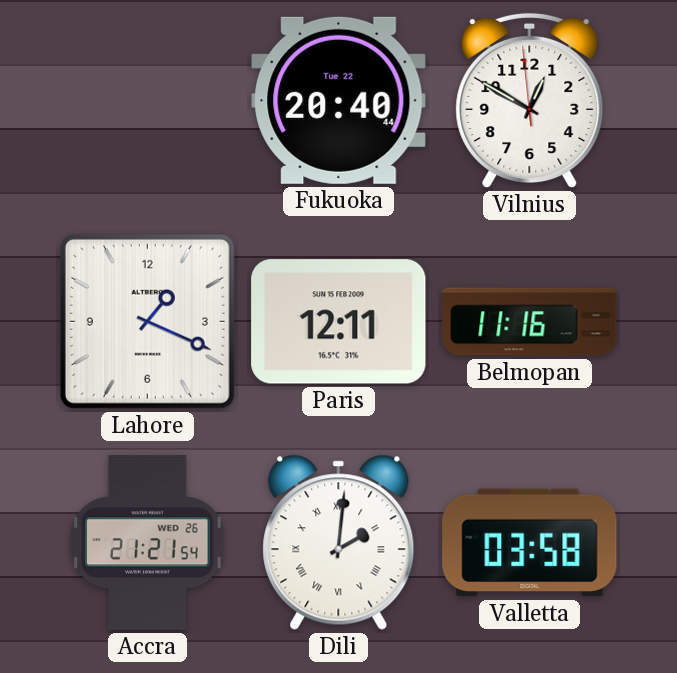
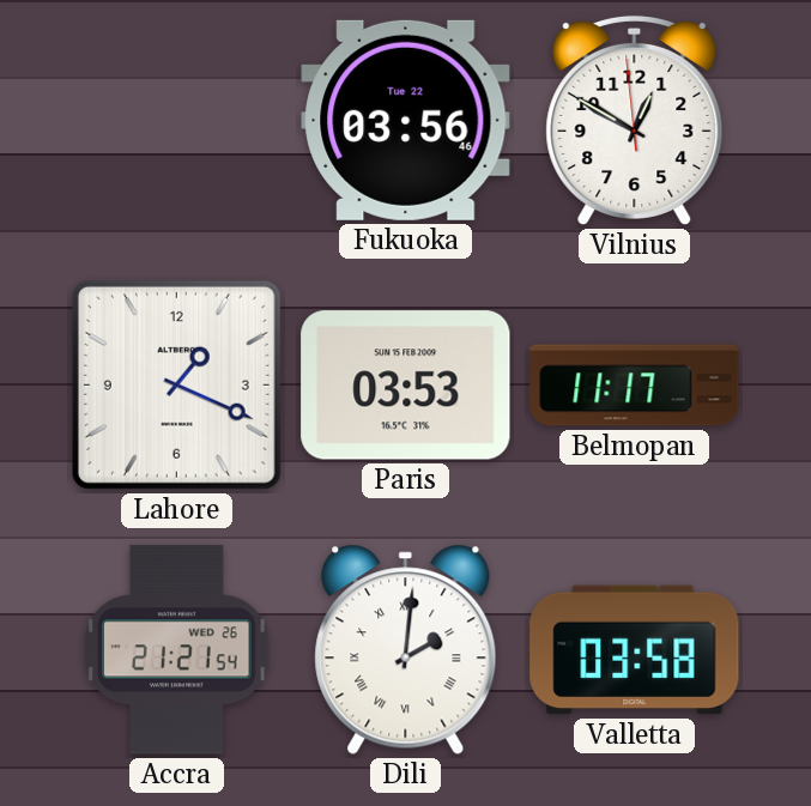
Fukuoka: 20:40 -> 03:56 (406, 120)
Paris: 12:11 -> 03:53 (406, 386)
Belmopan: 11:16 -> 11:17 (635, 386)
